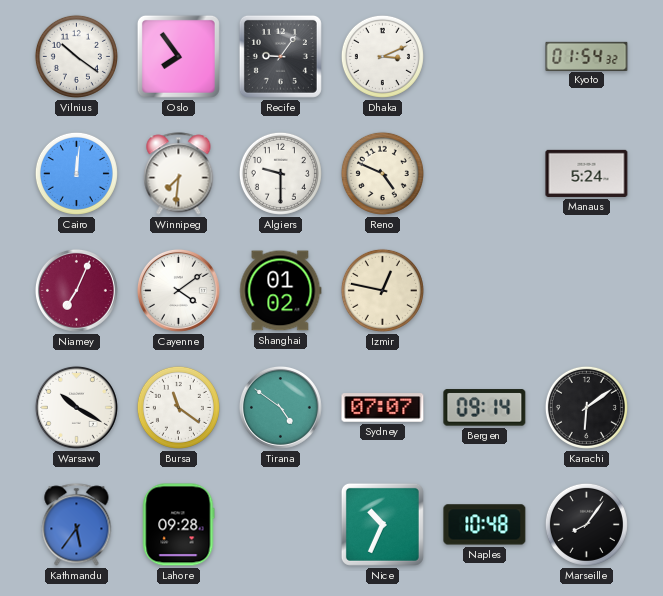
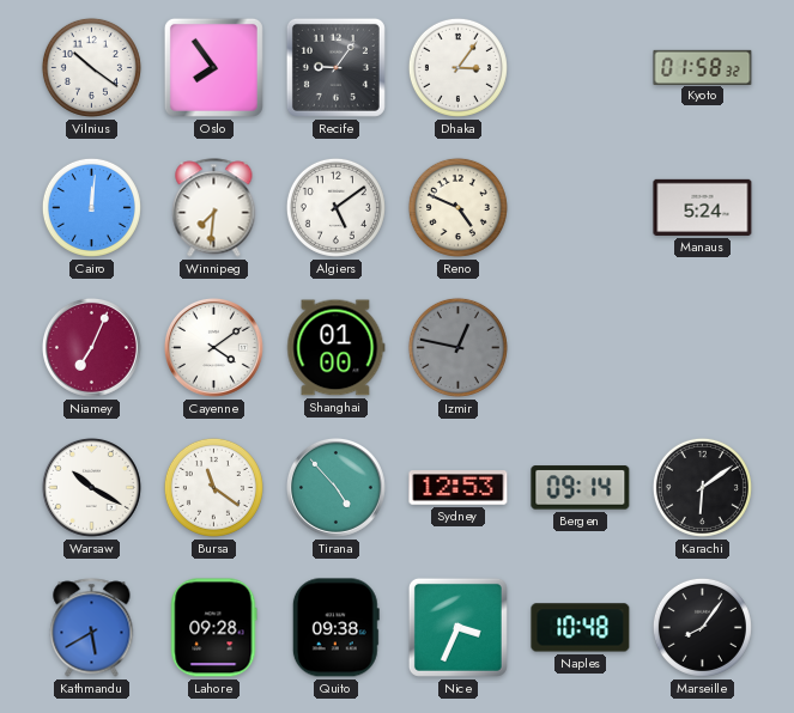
Dhaka: 3:11 -> 3:06 (457, 67)
Kyoto: 01:54 -> 01:58 (703, 67)
Algiers: 9:30 -> 5:09 (335, 207)
Shanghai: 01:02 -> 01:00 (337, 348)
Izmir dial: cream -> grey (457, 347)
Tirana: 4:51 -> 4:53 (335, 487)
Sydney: 07:07 -> 12:53 (459, 488)
Kathmandu: 5:36 -> 5:40 (92, 628)
Quito: none -> 09:38 (335, 628)
Nice: 10:34 -> 3:34 (457, 627)
